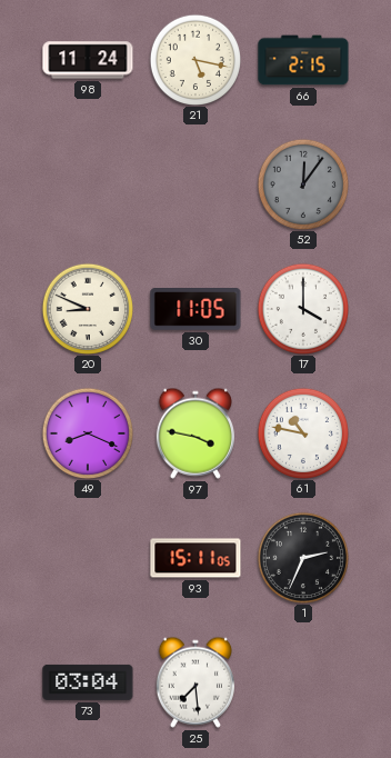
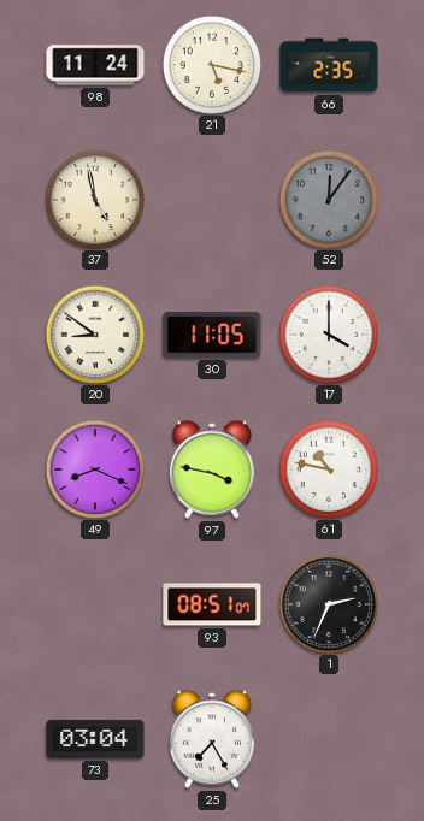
66: 2:15 -> 2:35 (329, 65)
37: none -> 4:58 (94, 199)
20: 8:49 -> 8:51 (94, 333)
93: 15:11 -> 08:51 (212, 604)
25: 7:29 -> 7:25 (212, 739)
